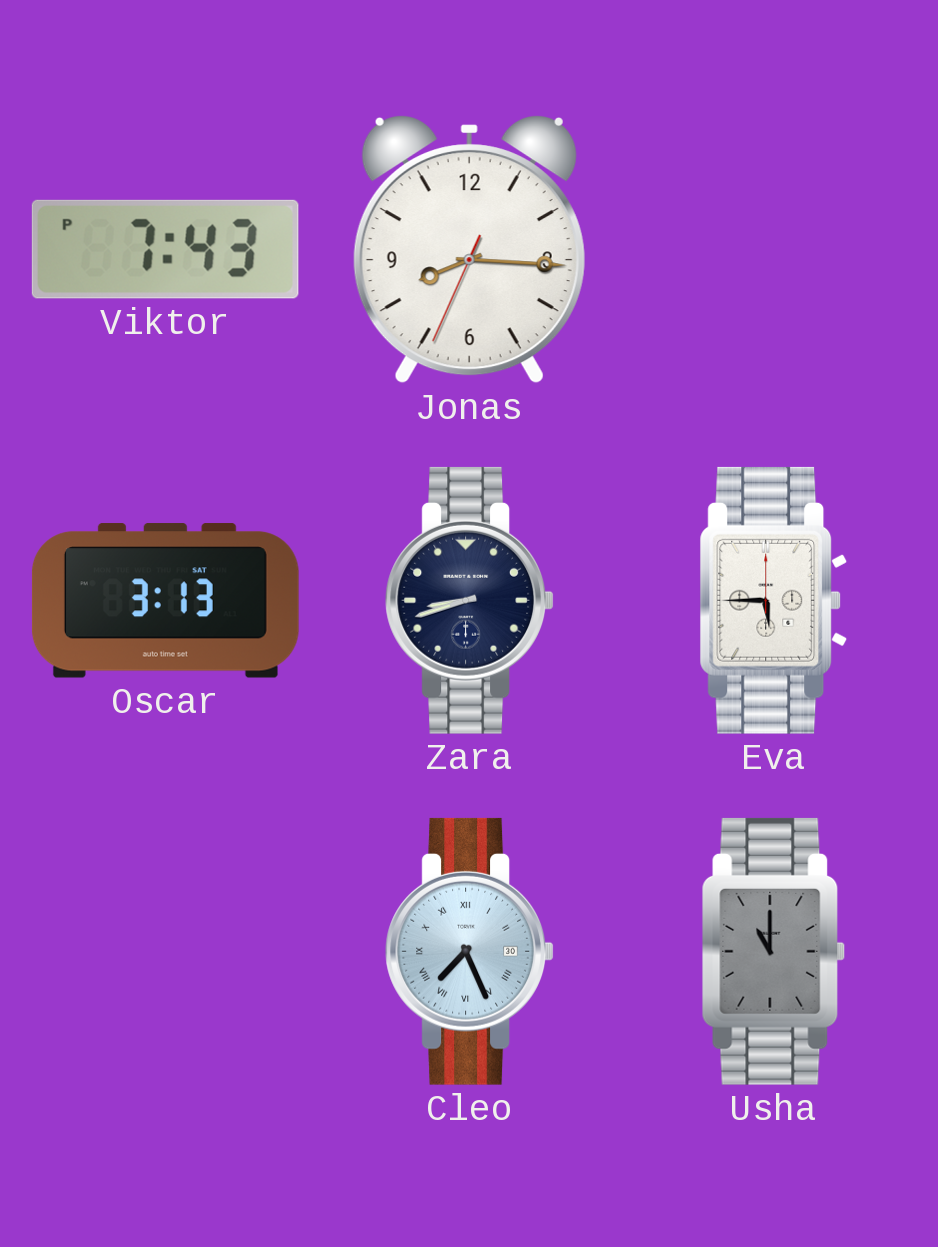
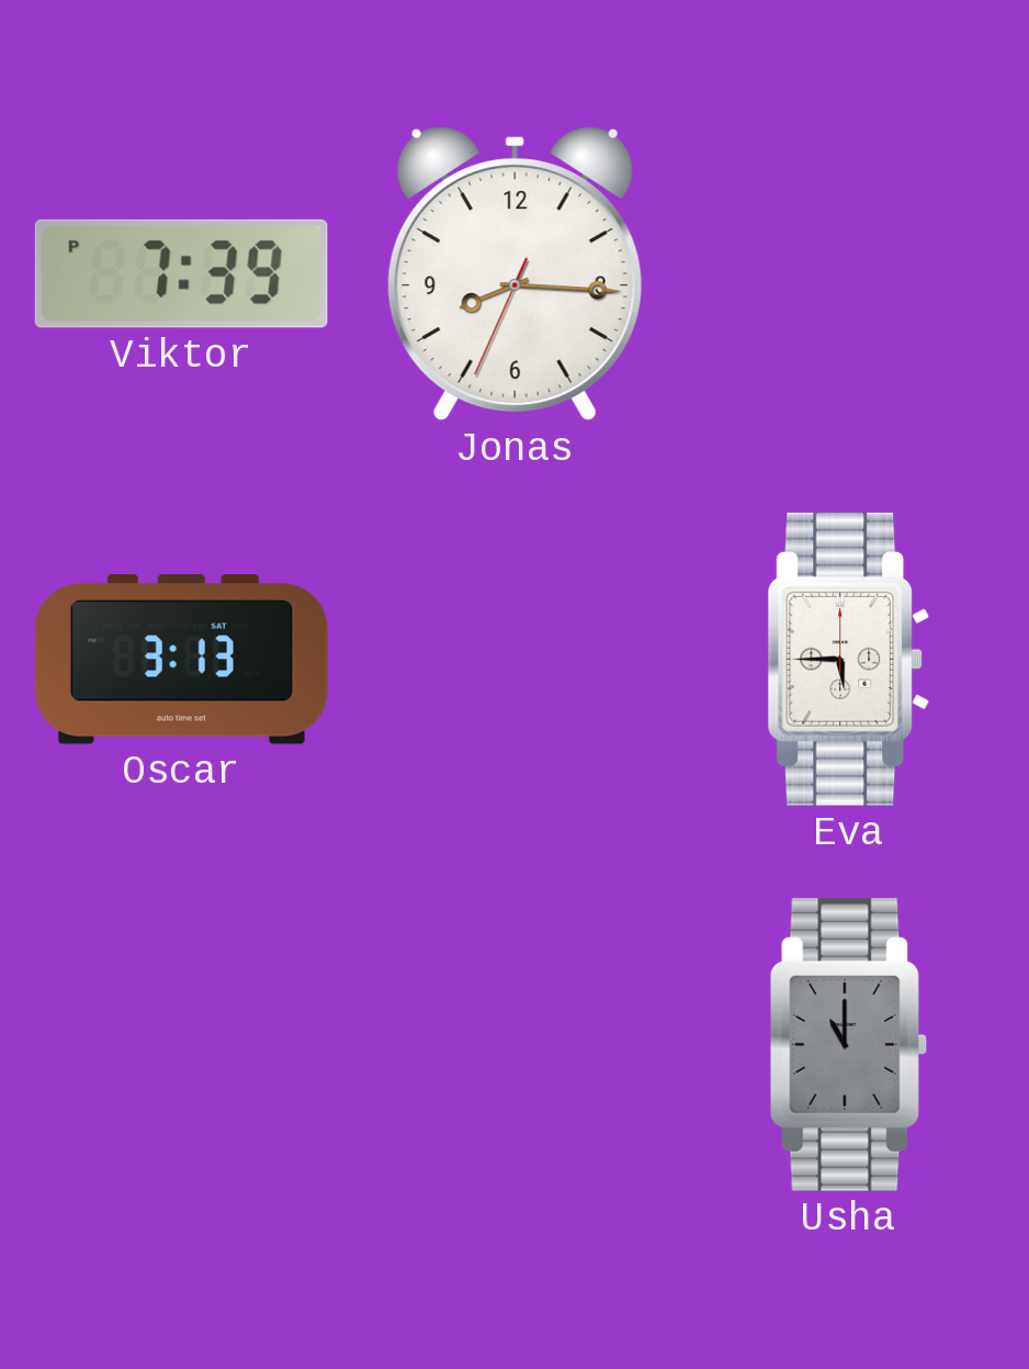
Viktor: 7:43 -> 7:39 (181, 273)
Zara: 8:42 -> none (469, 600)
Cleo: 7:26 -> none (469, 951)
